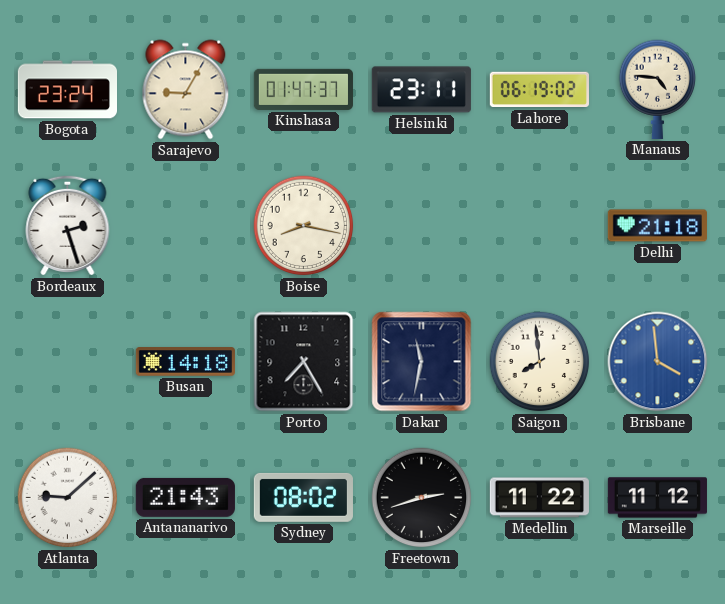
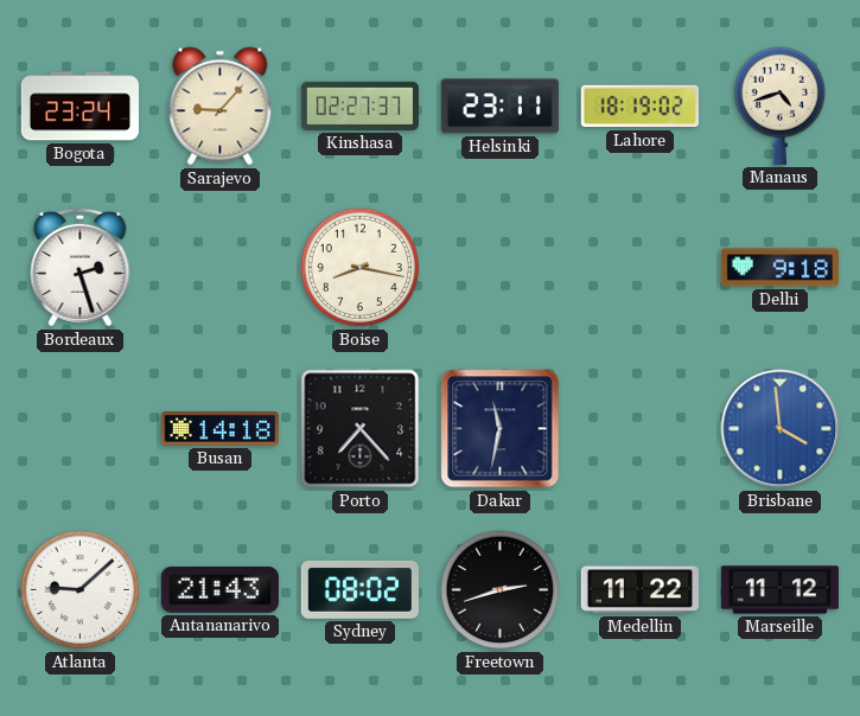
Sarajevo: 9:05 -> 9:07 (221, 107)
Kinshasa: 01:47 -> 02:27 (359, 106)
Lahore: 06:19 -> 18:19 (639, 107)
Manaus: 4:46 -> 4:42 (779, 106)
Delhi: 21:18 -> 9:18 (779, 268)
Porto: 7:25 -> 7:23 (361, 429)
Saigon: 7:59 -> none (540, 362)
